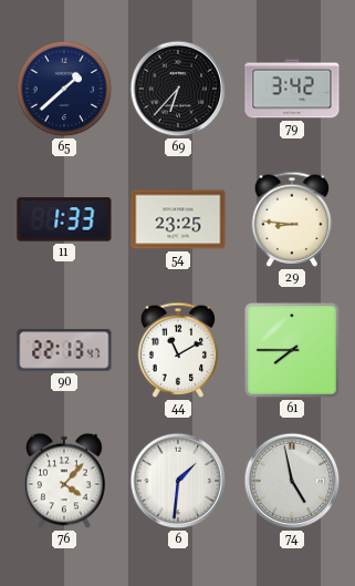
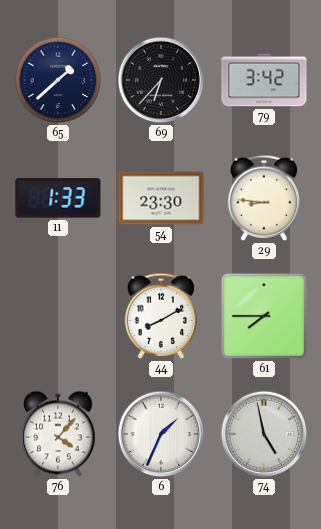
54: 23:25 -> 23:30 (161, 198)
90: 22:13 -> none (64, 350)
44: 11:10 -> 8:10 (161, 316)
6: 1:31 -> 1:34 (161, 434)
